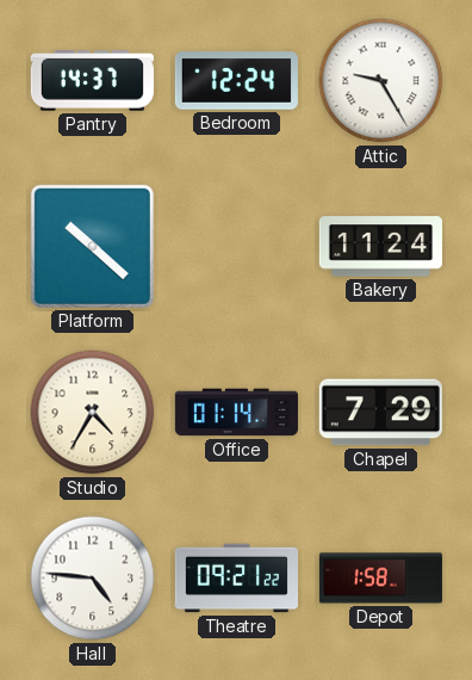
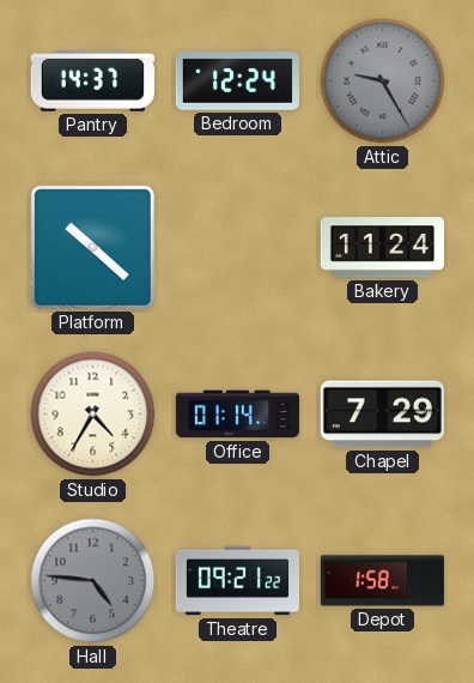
Attic dial: white -> grey (383, 81)
Hall dial: white -> grey (93, 581)
